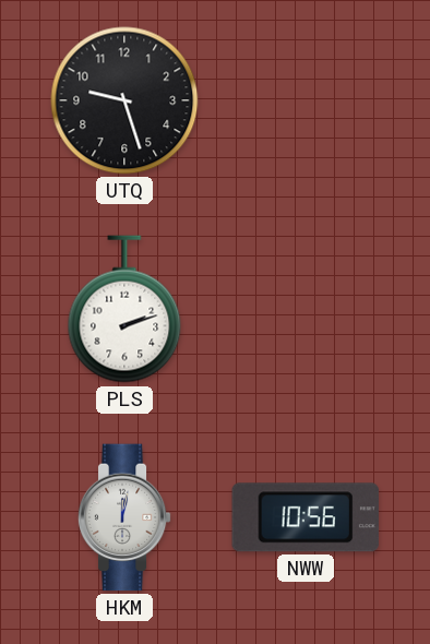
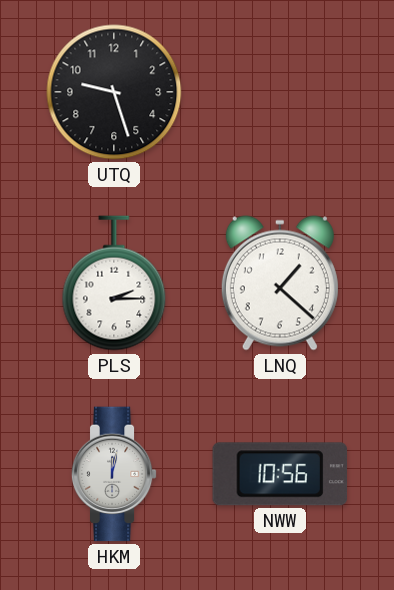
PLS: 2:12 -> 2:15 (114, 283)
LNQ: none -> 1:22 (280, 283)
